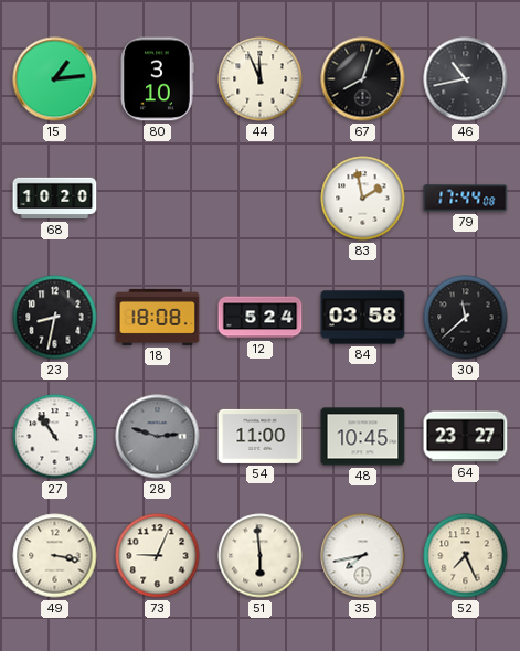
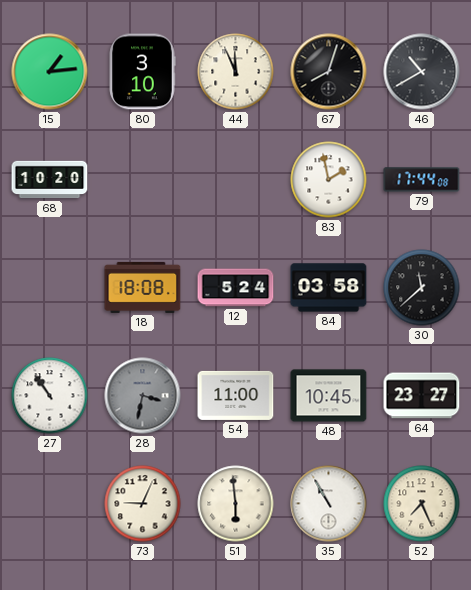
46: 10:43 -> 10:40 (422, 72)
23: 8:32 -> none (55, 318)
28: 2:48 -> 3:32 (143, 396)
49: 3:17 -> none (55, 556)
35: 7:43 -> 10:55 (329, 504)
